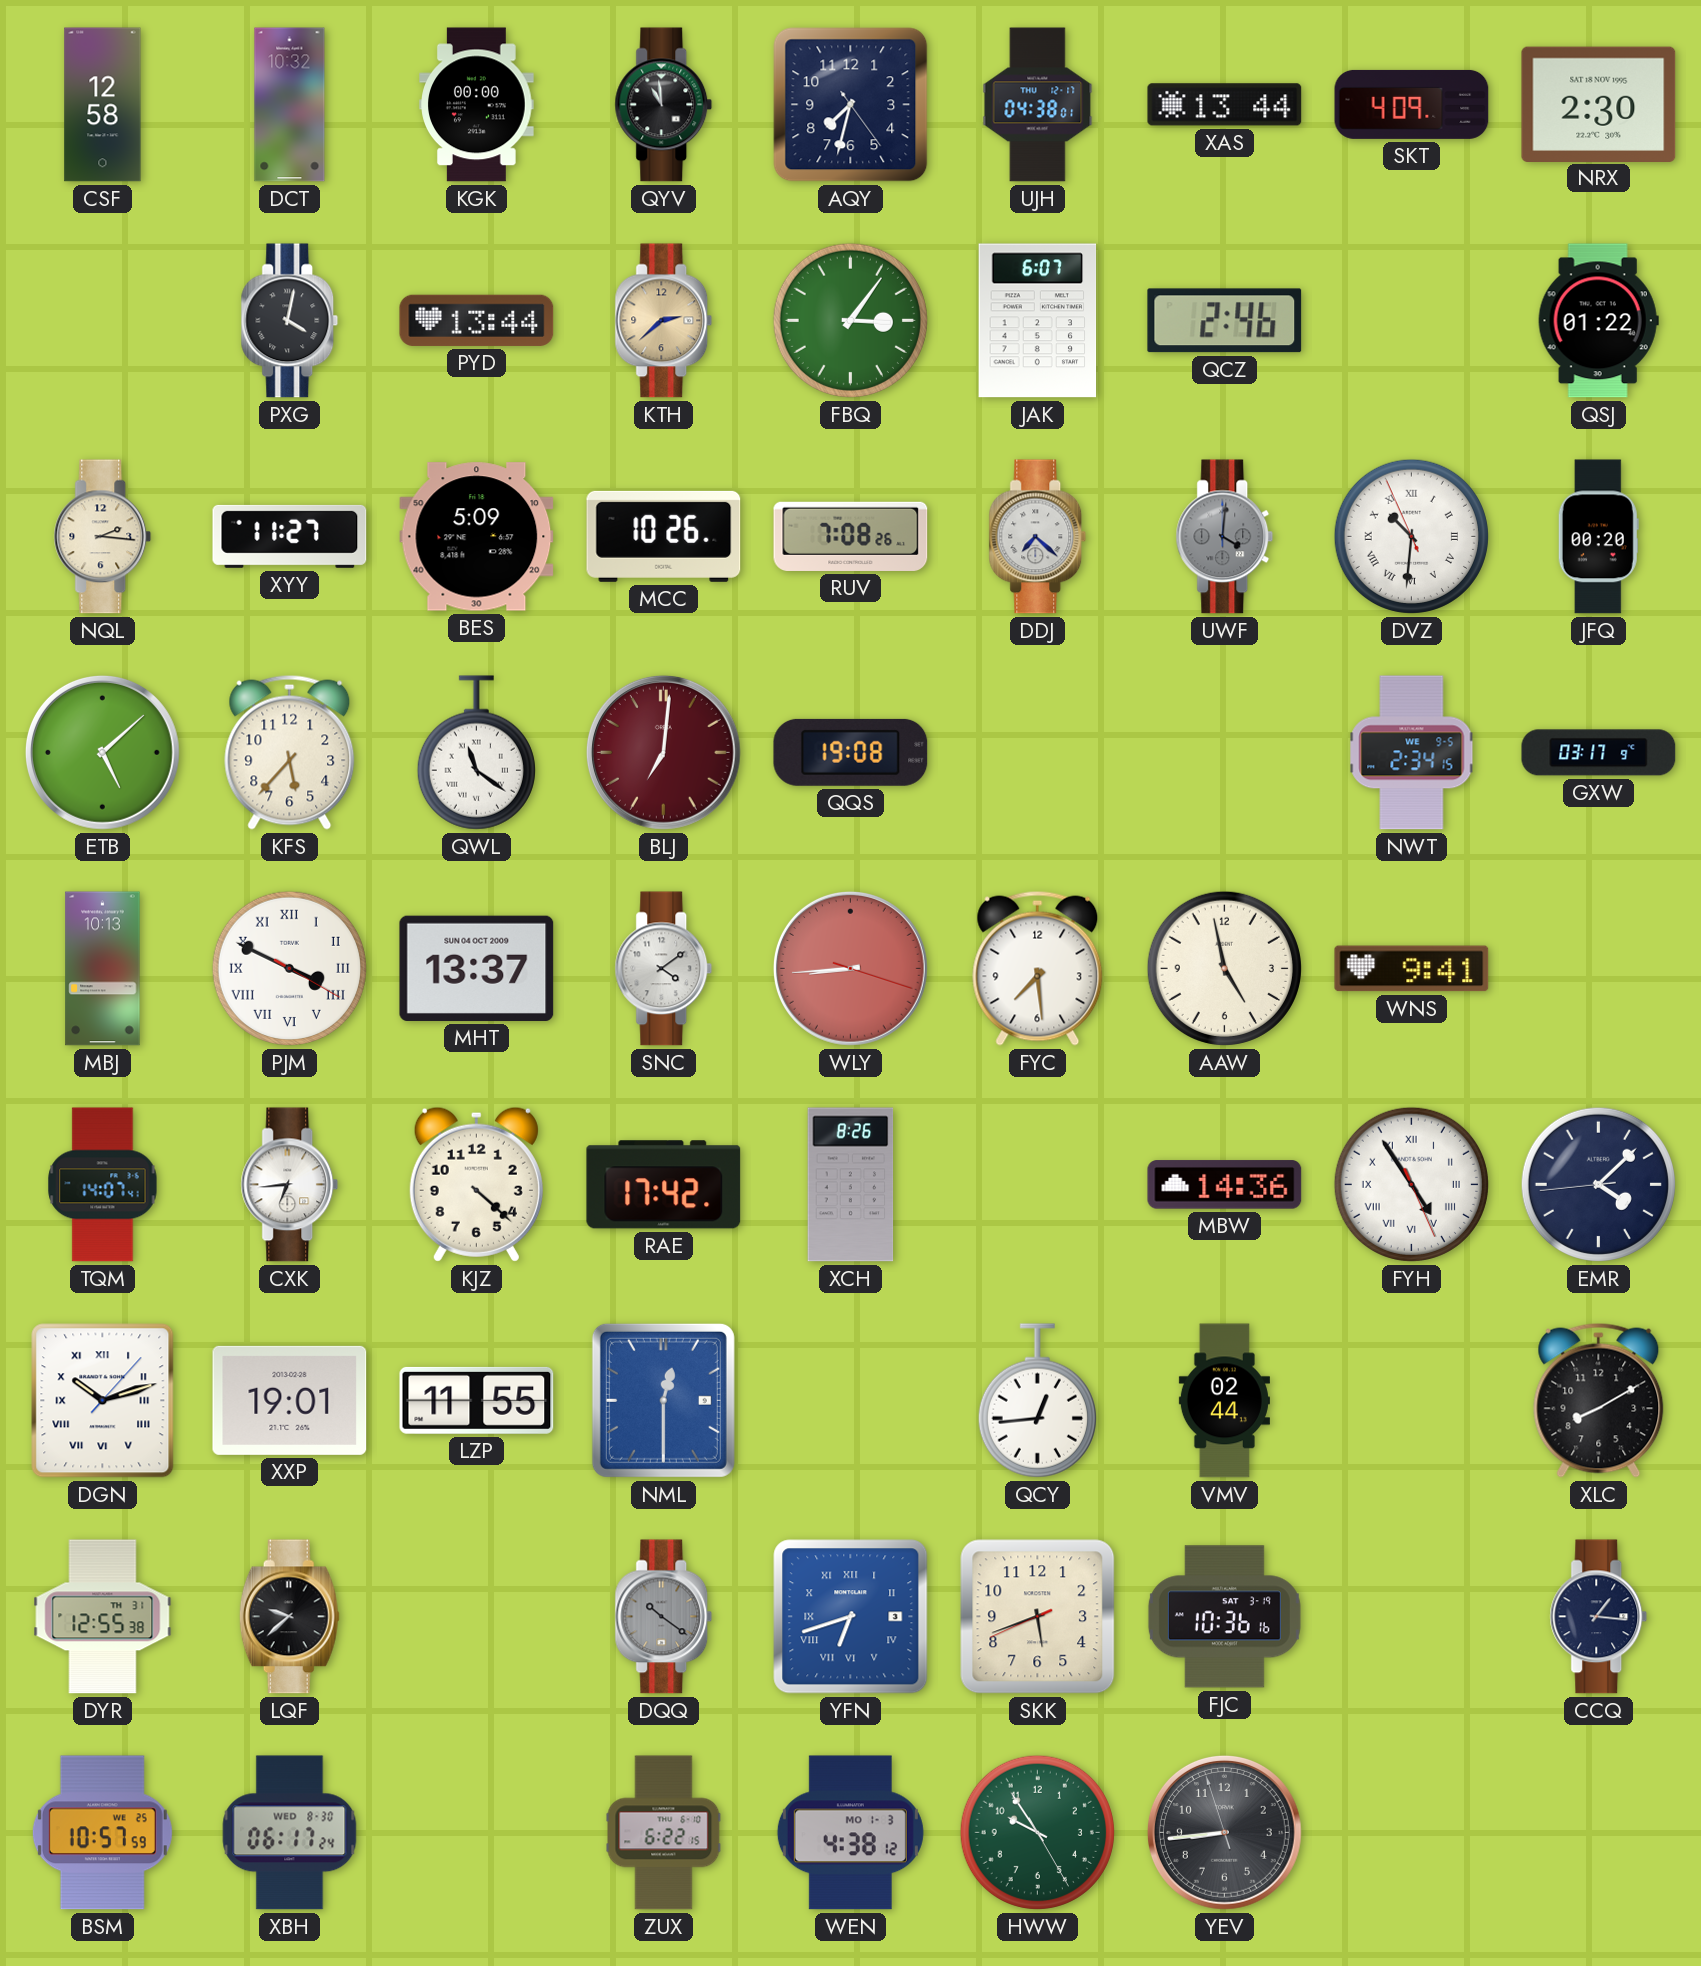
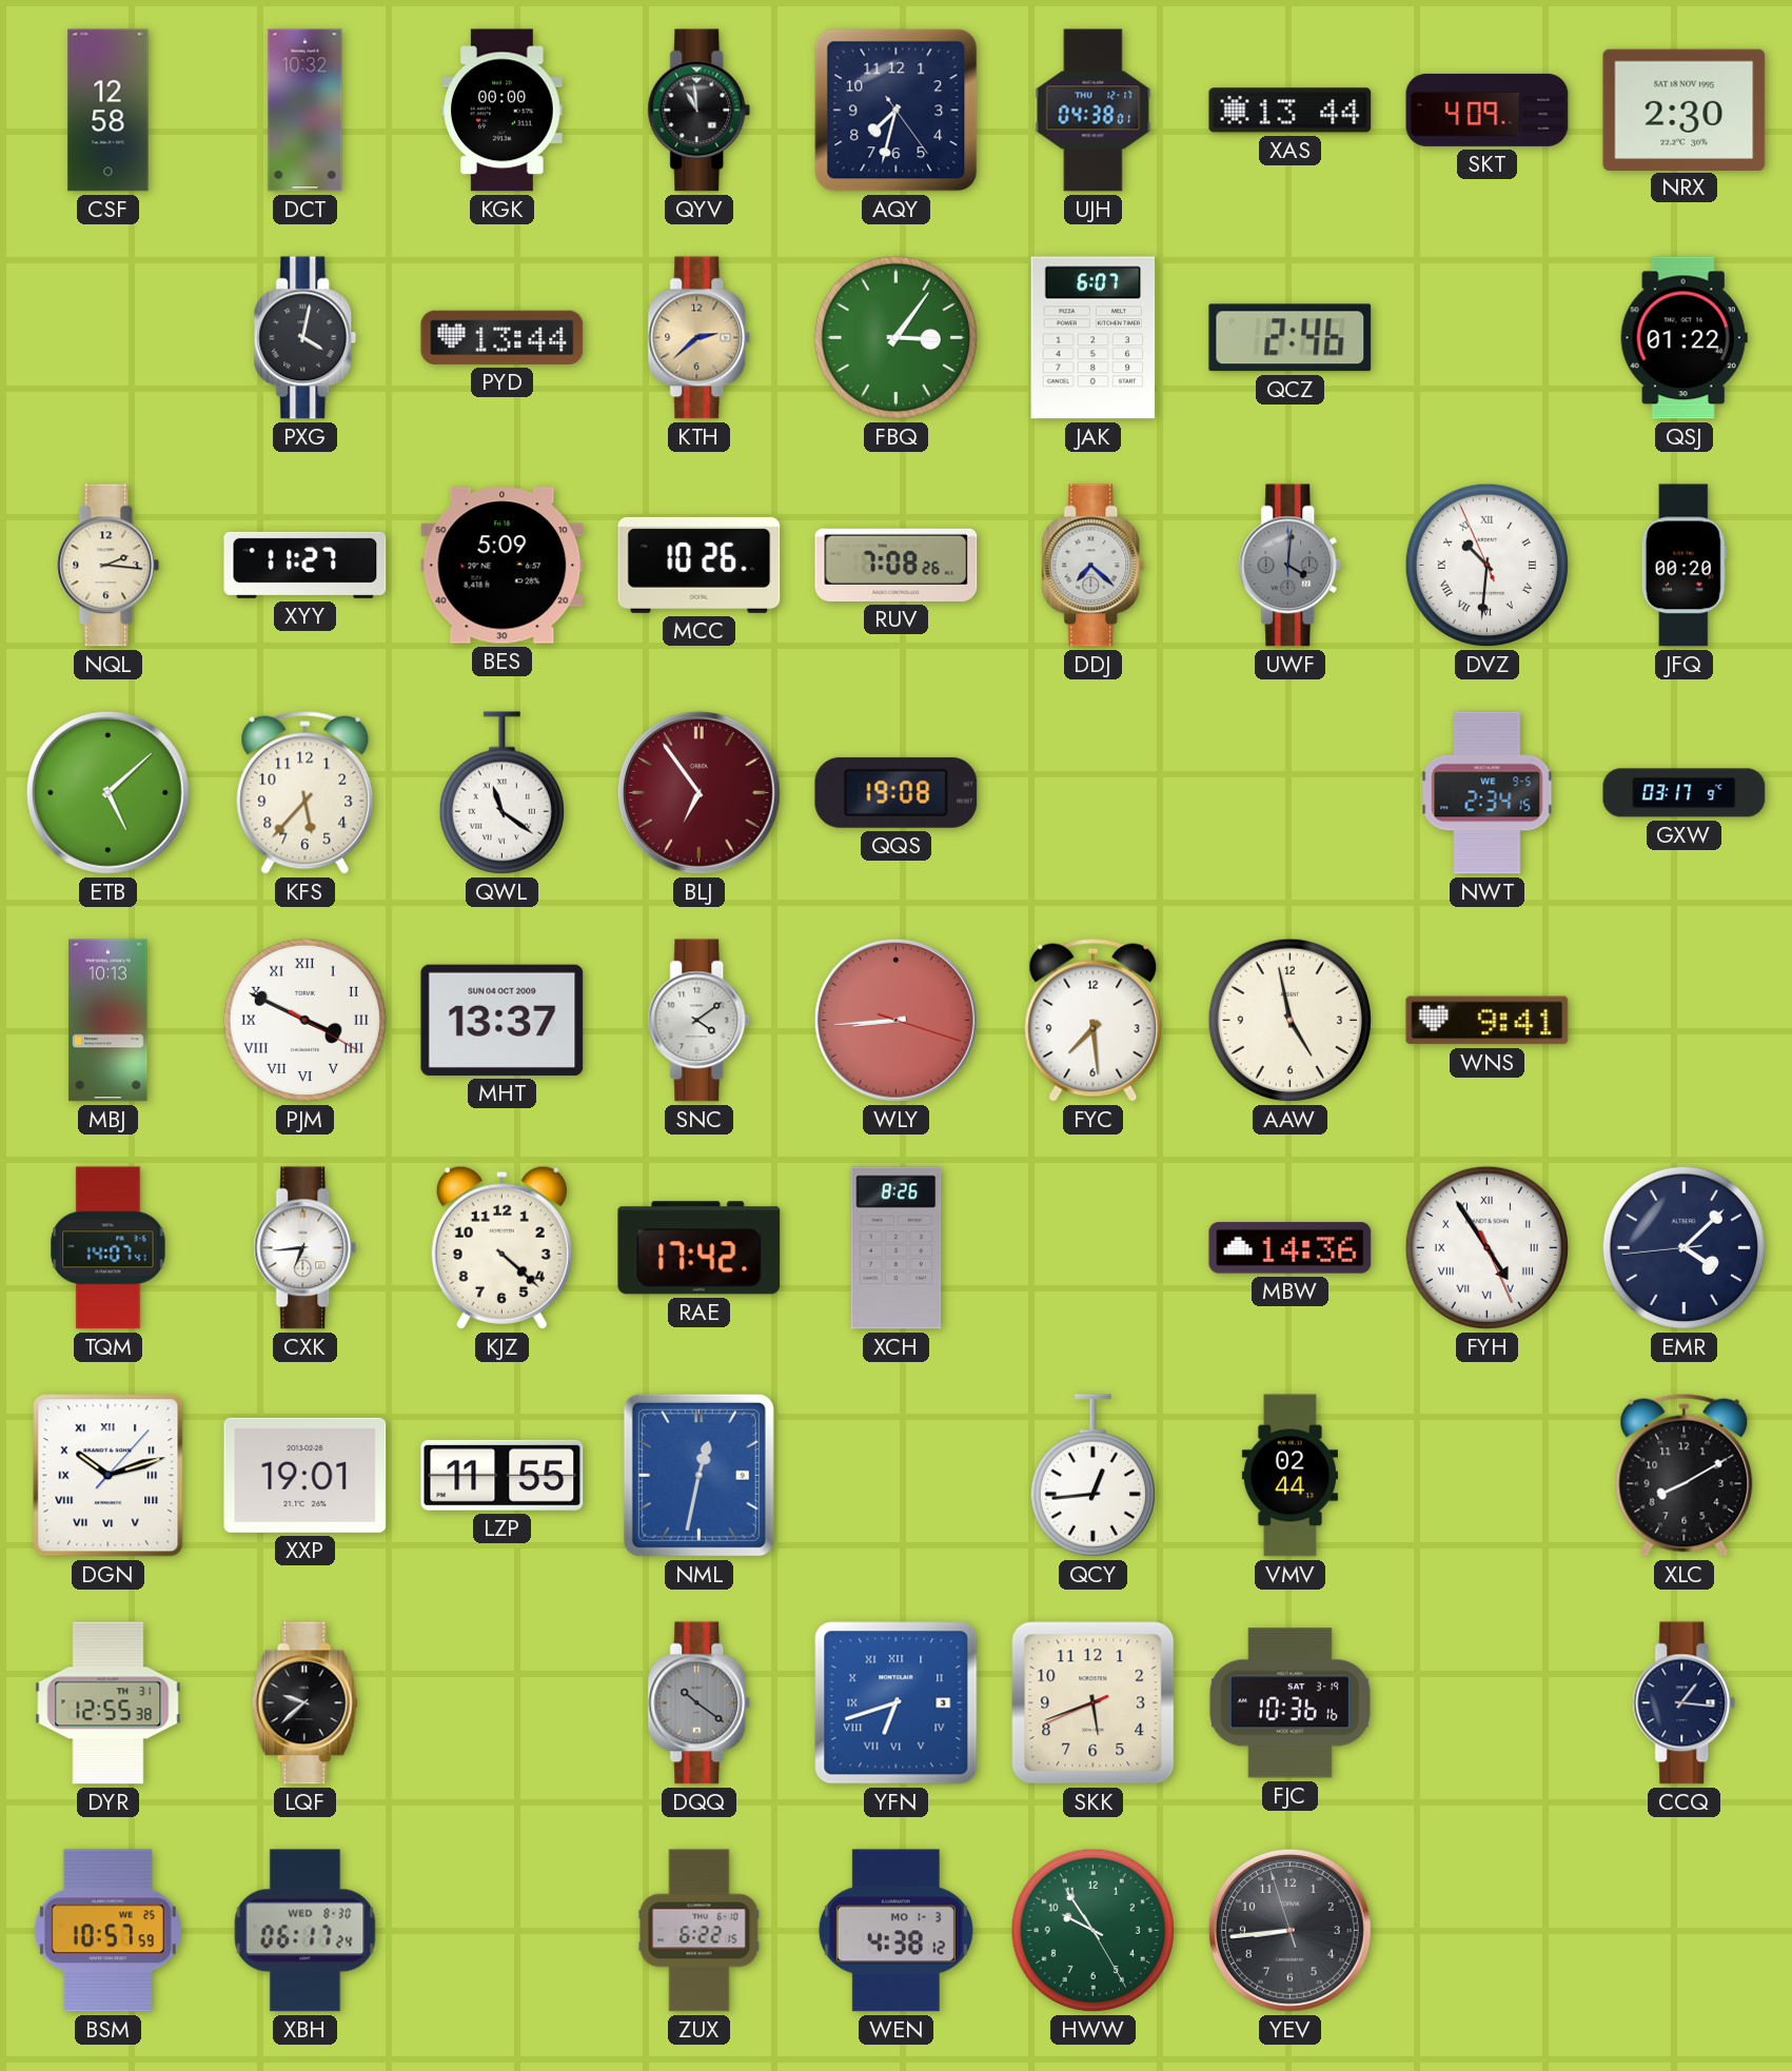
BLJ: 7:01 -> 6:54 (698, 792)
NML: 12:30 -> 12:32 (698, 1475)
